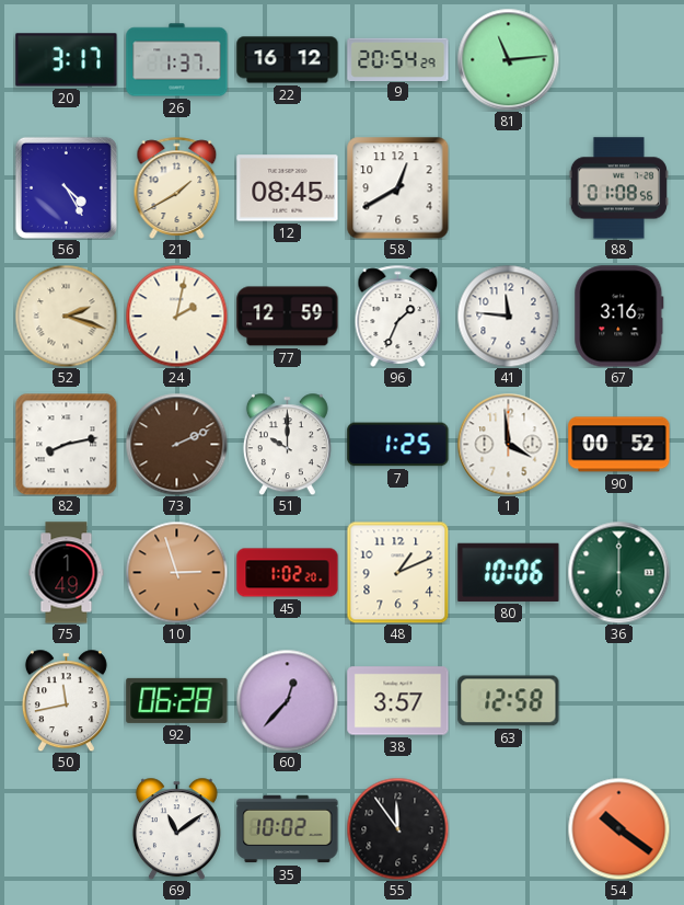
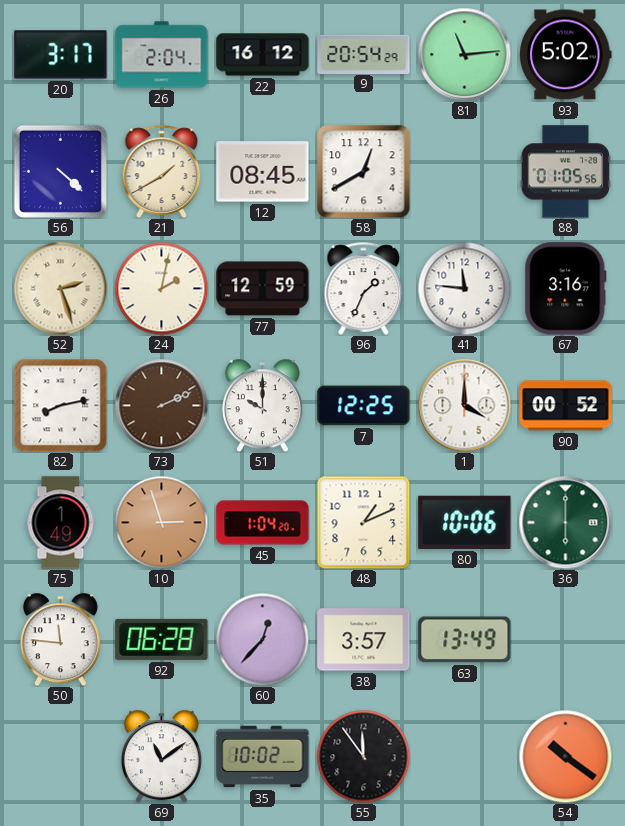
26: 1:37 -> 2:04 (162, 55)
93: none -> 5:02 (566, 55)
56: 4:25 -> 4:22 (60, 171)
88: 01:08 -> 01:05 (565, 172)
52: 2:18 -> 2:27 (60, 288)
7: 1:25 -> 12:25 (364, 406)
1: 3:59 -> 4:00 (464, 405)
45: 1:02 -> 1:04 (263, 523)
50: 11:43 -> 11:46 (60, 639)
63: 12:58 -> 13:49 (465, 640)
